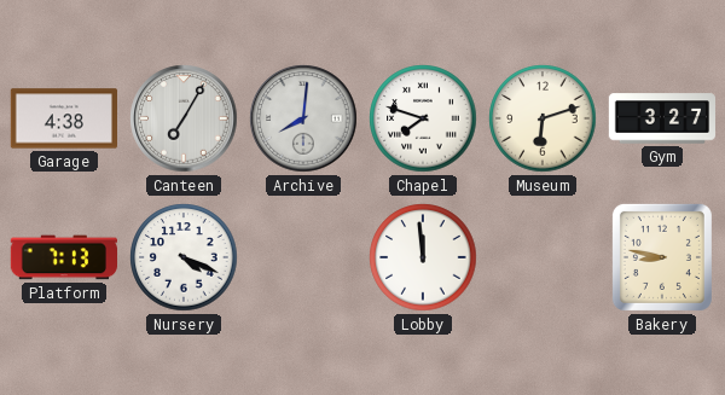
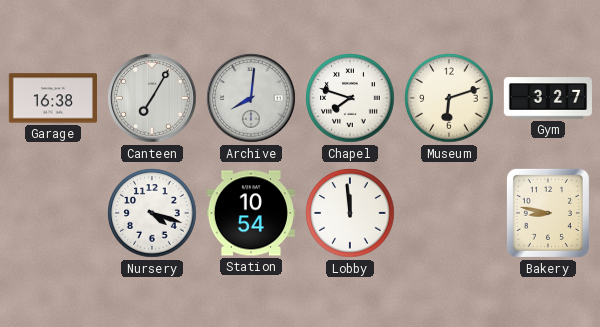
Garage: 4:38 -> 16:38 (52, 98)
Platform: 7:13 -> none (63, 257)
Nursery: 4:19 -> 4:18 (152, 213)
Station: none -> 10:54 (250, 213)
